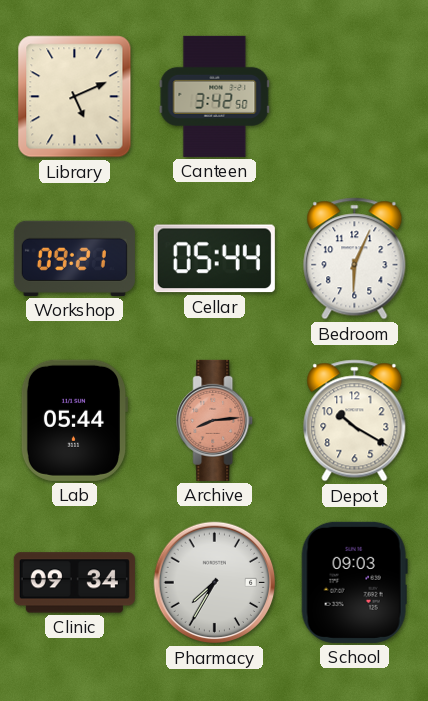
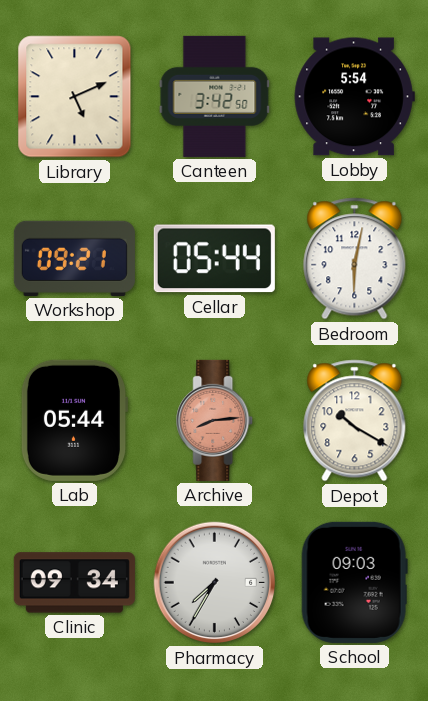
Lobby: none -> 5:54 (354, 97)
Bedroom: 6:04 -> 6:02 (355, 259)
